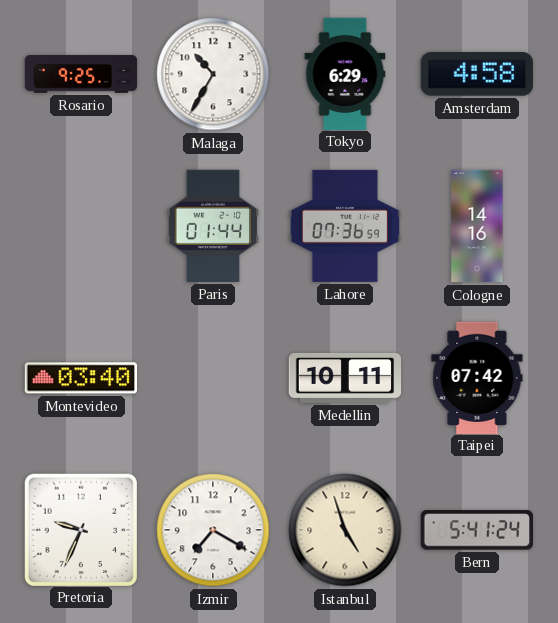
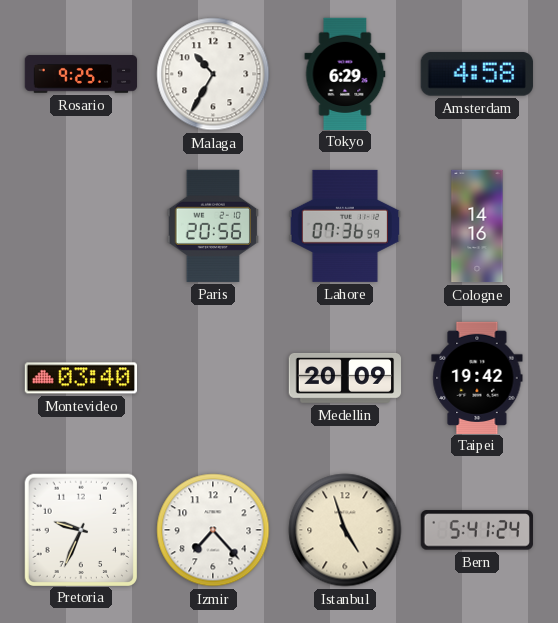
Paris: 01:44 -> 20:56 (213, 226)
Medellin: 10:11 -> 20:09 (345, 378)
Taipei: 07:42 -> 19:42 (477, 377)
Izmir: 7:20 -> 7:23 (213, 530)
